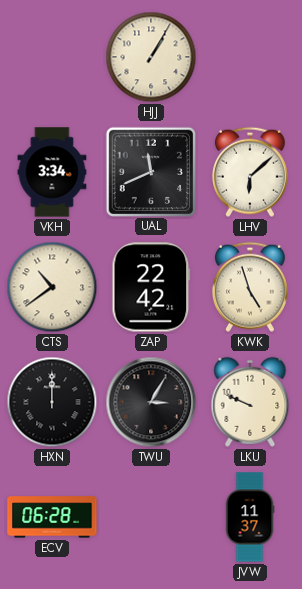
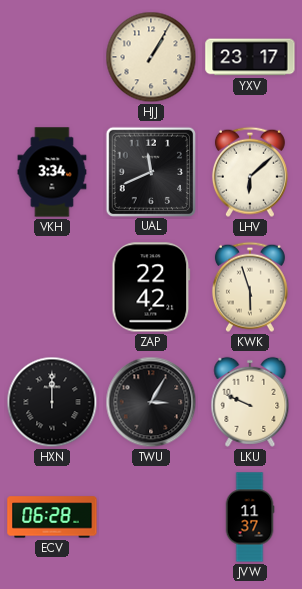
YXV: none -> 23:17 (250, 57)
CTS: 10:39 -> none (52, 287)
KWK: 4:57 -> 5:57 (250, 287)
